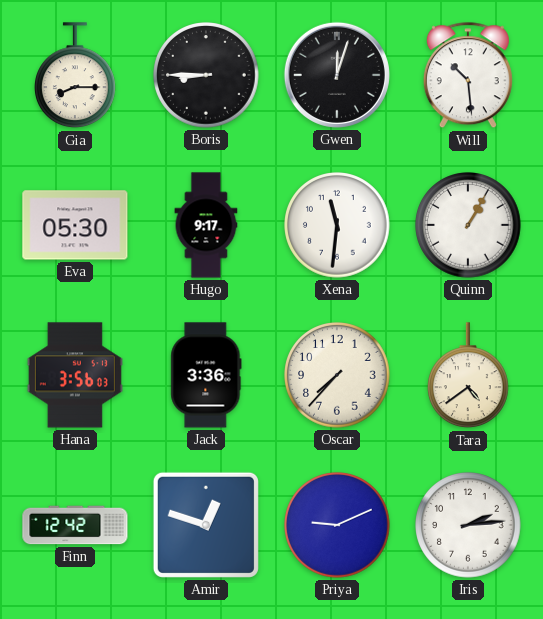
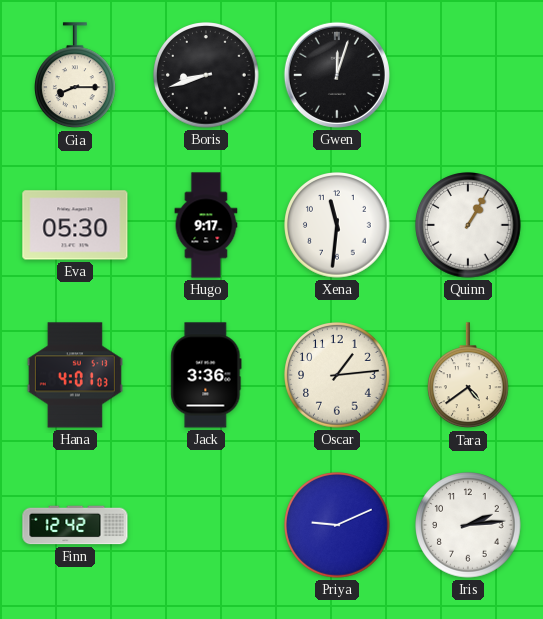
Boris: 8:45 -> 8:42 (206, 75)
Will: 10:29 -> none (468, 76)
Hana: 3:56 -> 4:01 (75, 375)
Oscar: 7:37 -> 1:14 (337, 375)
Amir: 12:48 -> none (206, 525)
